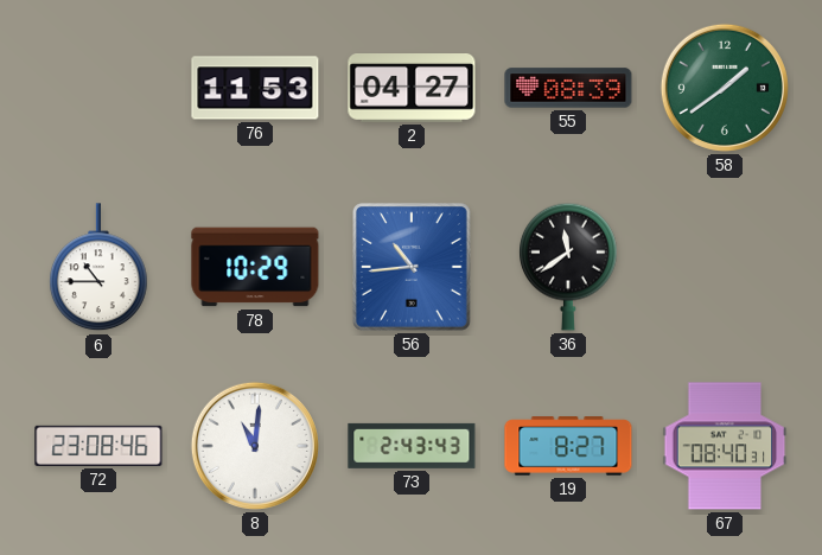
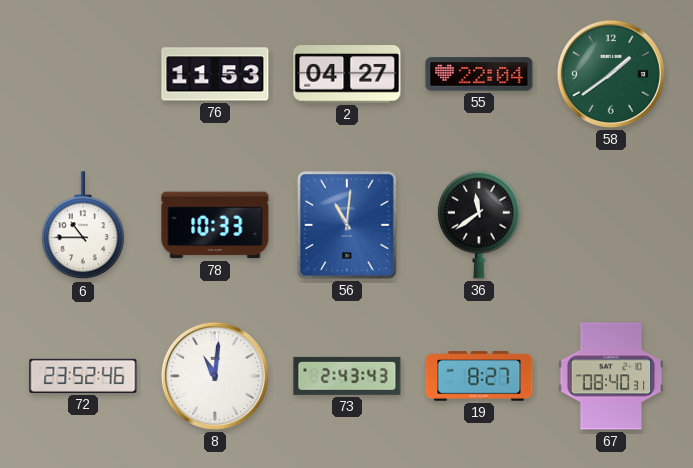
55: 08:39 -> 22:04 (479, 74)
78: 10:29 -> 10:33 (215, 225)
56: 10:44 -> 11:01 (348, 226)
72: 23:08 -> 23:52 (83, 376)
